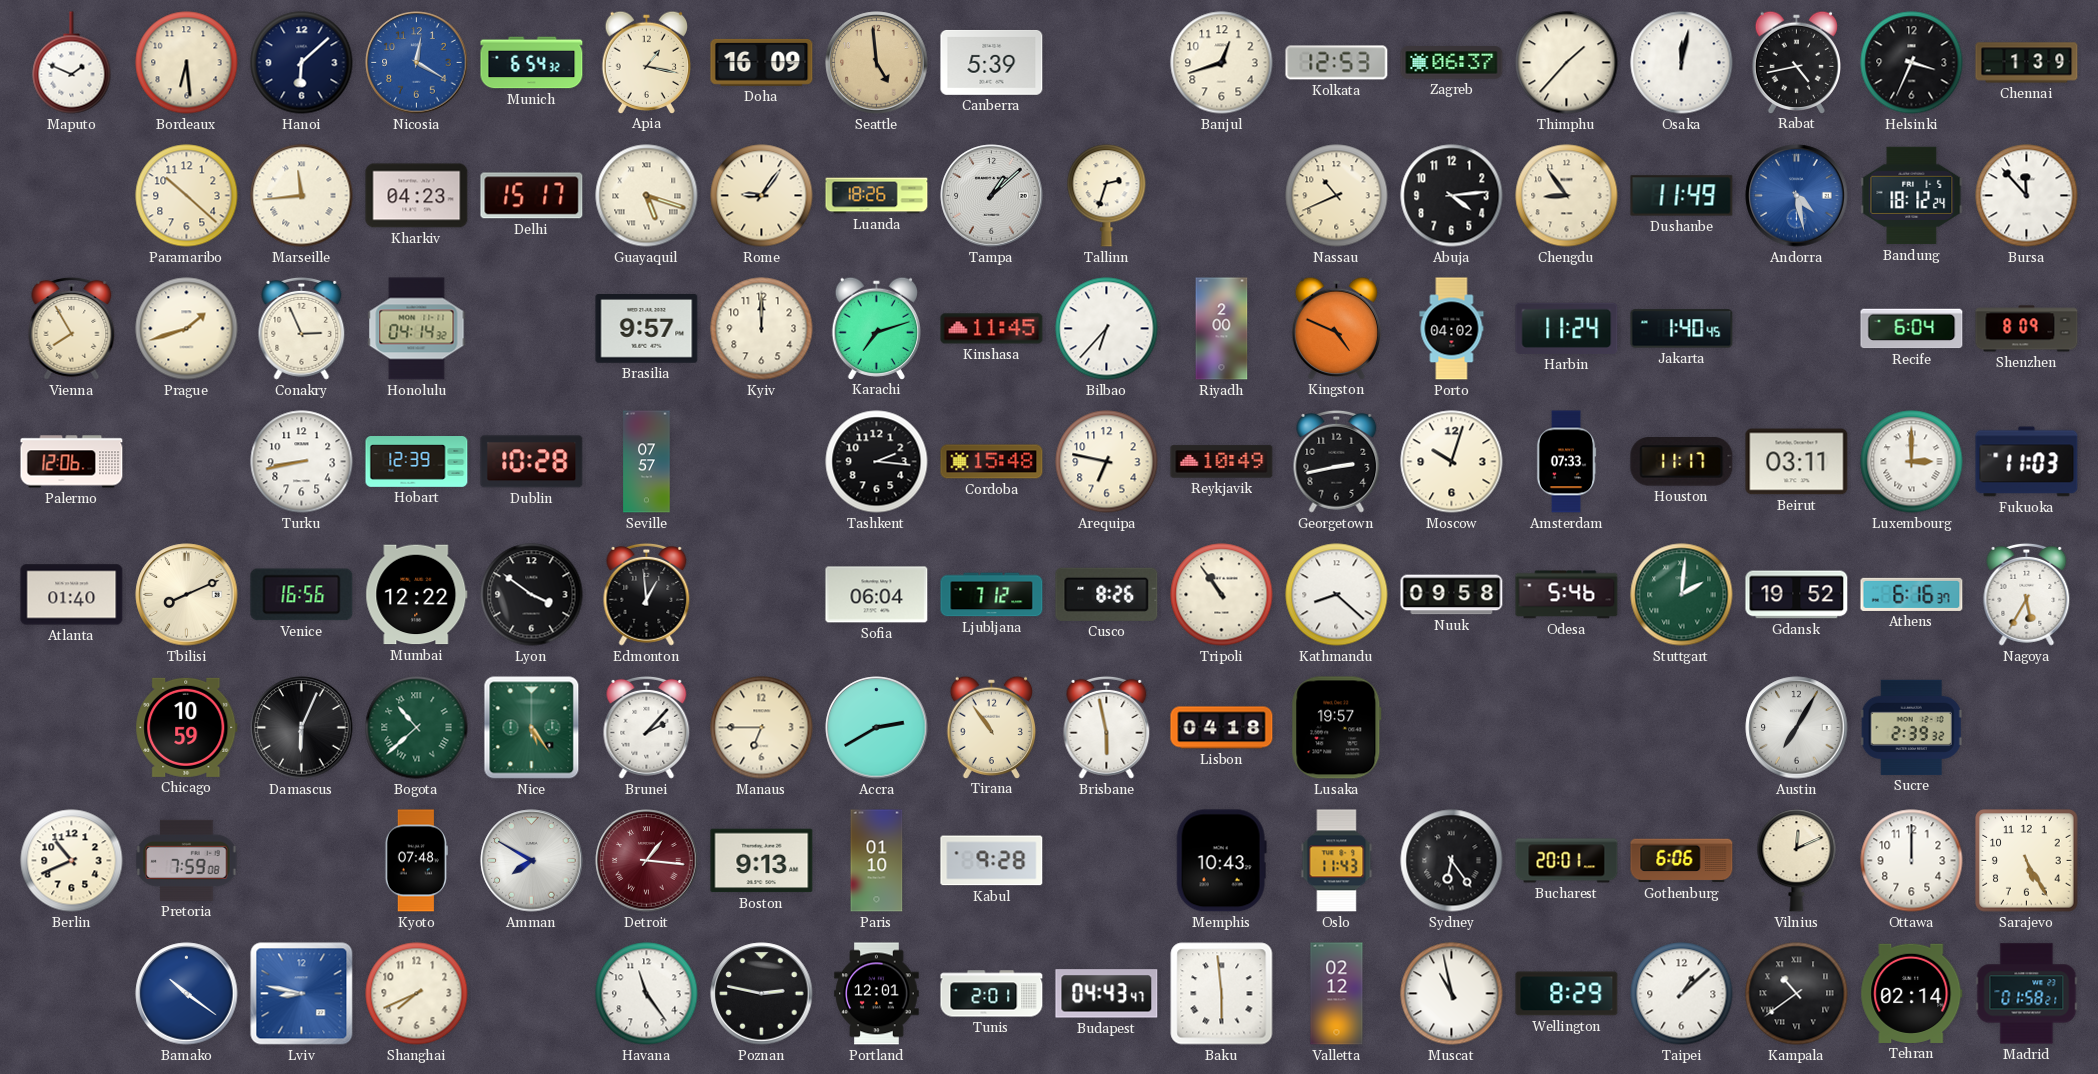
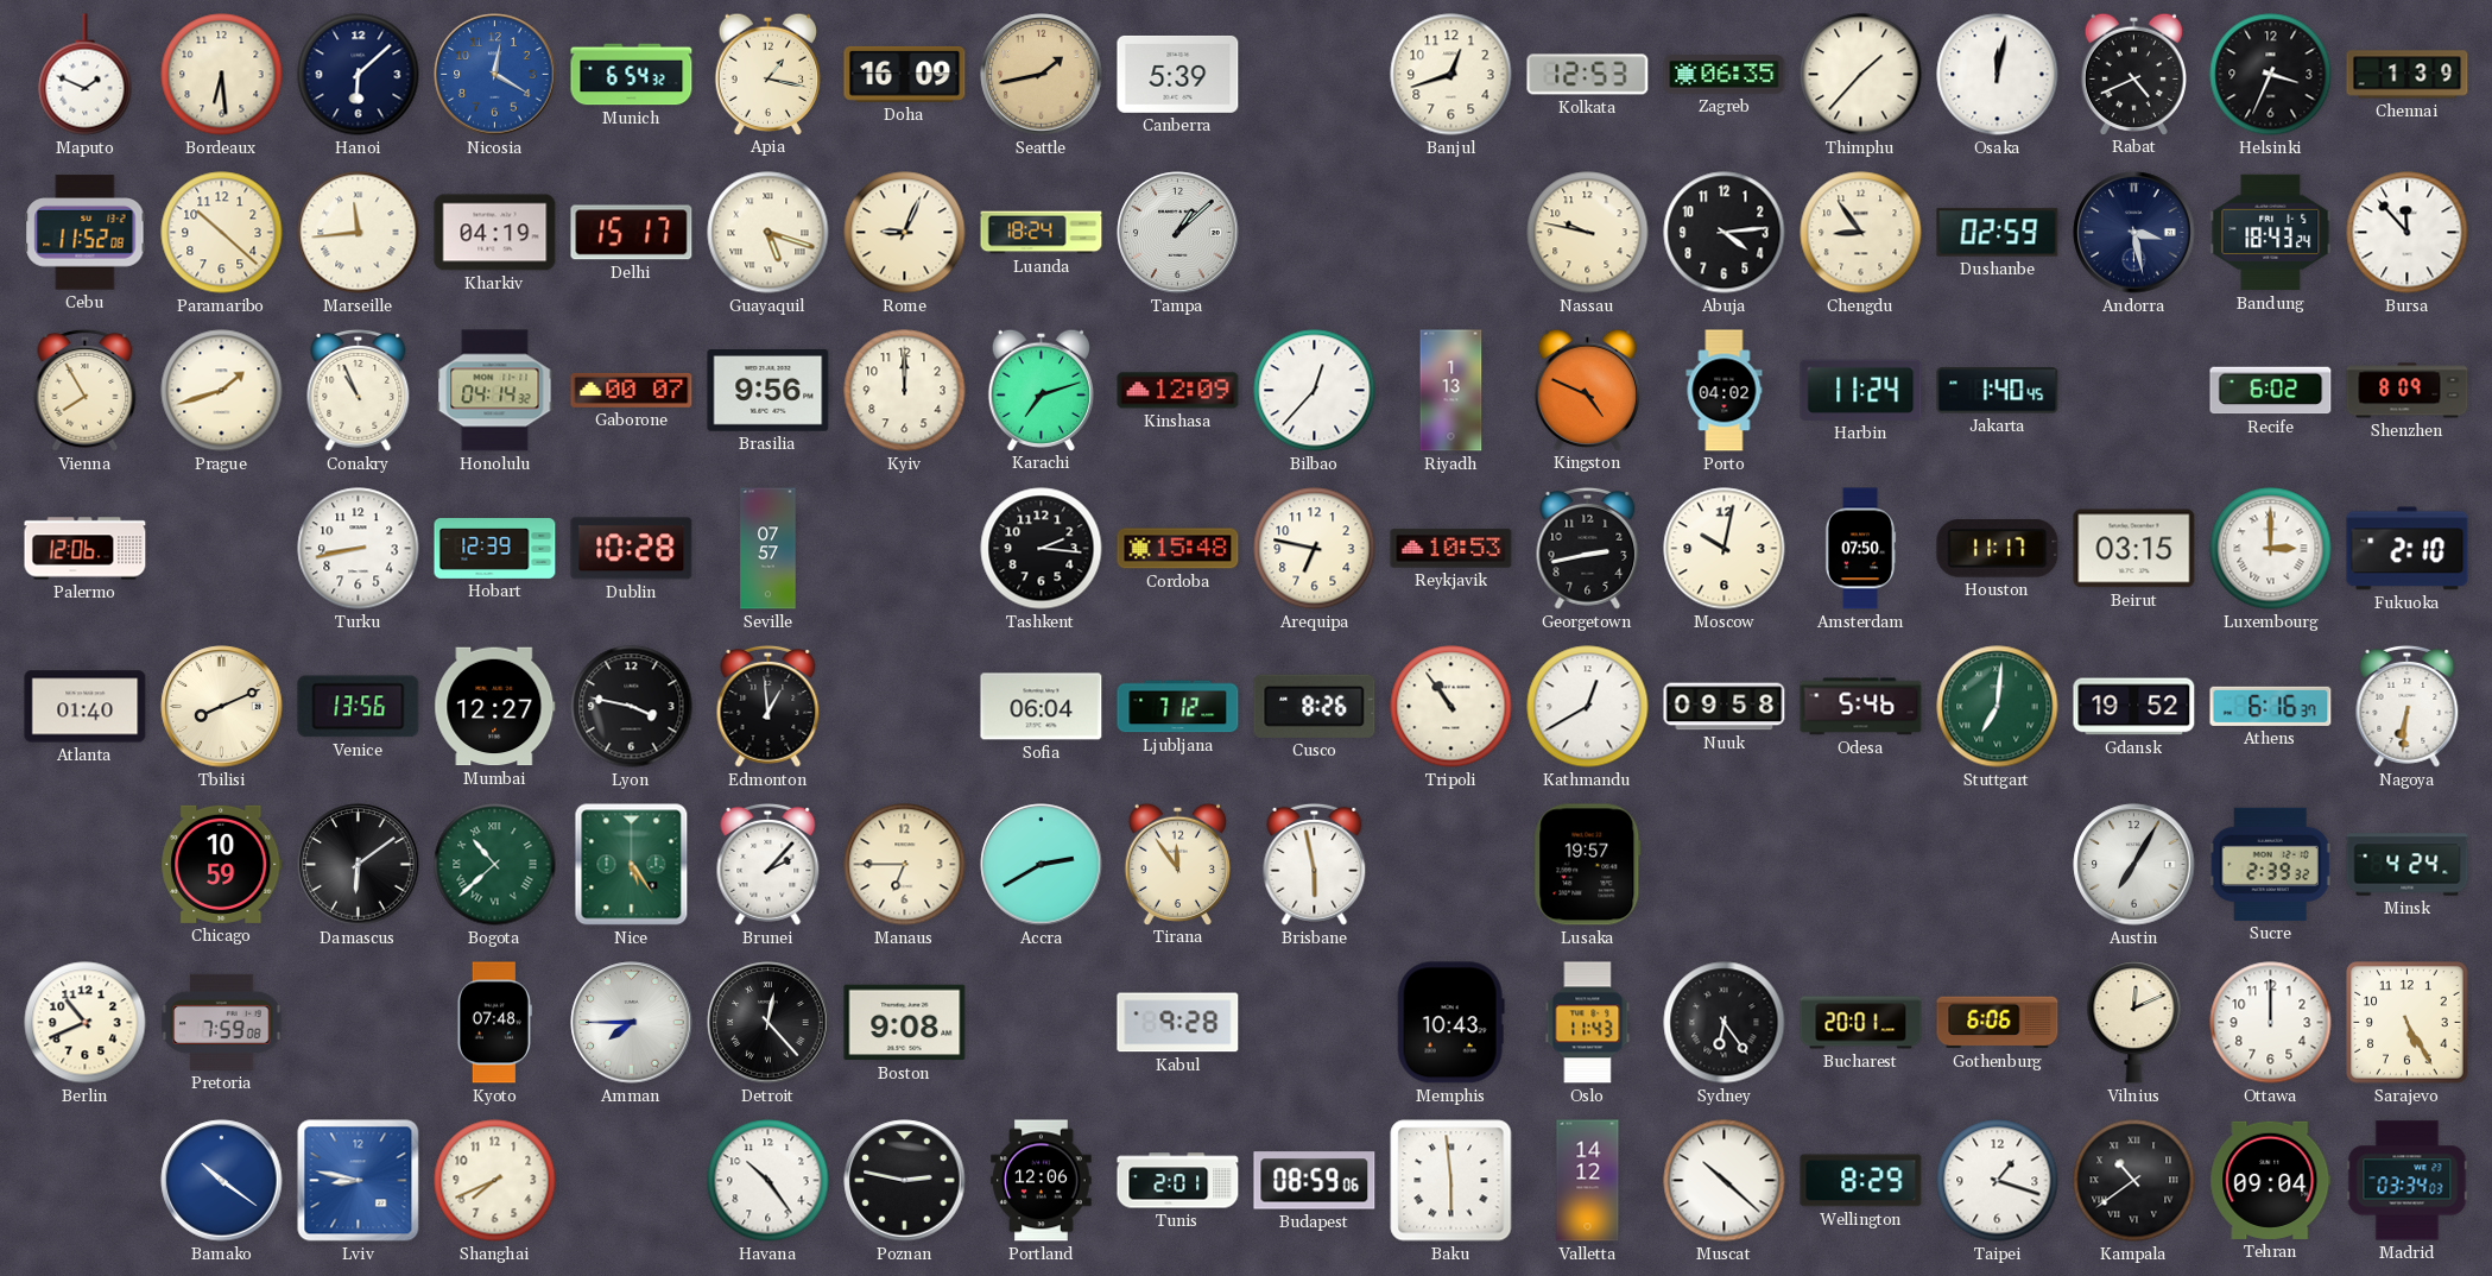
Seattle: 4:59 -> 1:43 (1042, 75)
Zagreb: 06:37 -> 06:35 (1725, 75)
Rabat: 4:43 -> 4:41 (2133, 74)
Cebu: none -> 11:52 (86, 233)
Kharkiv: 04:23 -> 04:19 (495, 233)
Rome: 9:06 -> 9:04 (905, 233)
Luanda: 18:26 -> 18:24 (1042, 233)
Tallinn: 2:33 -> none (1107, 196)
Nassau: 10:41 -> 9:47 (1588, 233)
Dushanbe: 11:49 -> 02:59 (1998, 233)
Andorra: 4:28 -> 3:28 (2134, 233)
Andorra dial: blue -> navy (2134, 233)
Bandung: 18:12 -> 18:43 (2271, 233)
Conakry: 2:56 -> 10:56 (359, 390)
Gaborone: none -> 00:07 (632, 390)
Brasilia: 9:57 -> 9:56 (769, 391)
Kinshasa: 11:45 -> 12:09 (1178, 391)
Bilbao: 6:37 -> 12:37 (1315, 391)
Riyadh: 2:00 -> 1:13 (1451, 391)
Recife: 6:04 -> 6:02 (2271, 391)
Reykjavik: 10:49 -> 10:53 (1451, 549)
Moscow: 10:03 -> 10:02 (1725, 549)
Amsterdam: 07:33 -> 07:50 (1860, 549)
Beirut: 03:11 -> 03:15 (2134, 549)
Fukuoka: 11:03 -> 2:10 (2408, 549)
Venice: 16:56 -> 13:56 (359, 707)
Mumbai: 12:22 -> 12:27 (495, 707)
Lyon: 3:51 -> 3:47 (632, 707)
Kathmandu: 8:22 -> 12:40 (1588, 707)
Stuttgart: 2:01 -> 7:01 (1998, 707)
Nagoya: 5:35 -> 6:31 (2408, 706)
Damascus: 6:04 -> 6:09 (359, 865)
Tirana: 10:54 -> 11:54 (1177, 864)
Lisbon: 04:18 -> none (1222, 728)
Minsk: none -> 4:24 (2408, 865)
Amman: 7:50 -> 7:45 (632, 1023)
Detroit: 1:16 -> 12:23 (769, 1023)
Detroit dial: burgundy -> black (769, 1023)
Boston: 9:13 -> 9:08 (905, 1023)
Paris: 01:10 -> none (877, 861)
Havana: 11:24 -> 10:24 (769, 1181)
Portland: 12:01 -> 12:06 (1042, 1181)
Budapest: 04:43 -> 08:59 (1315, 1181)
Valletta: 02:12 -> 14:12 (1588, 1181)
Muscat: 10:58 -> 10:22 (1725, 1181)
Taipei: 1:08 -> 1:18 (1998, 1181)
Tehran: 02:14 -> 09:04 (2271, 1180)
Madrid: 01:58 -> 03:34 (2408, 1181)
